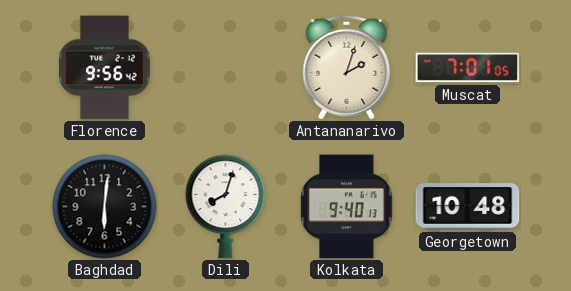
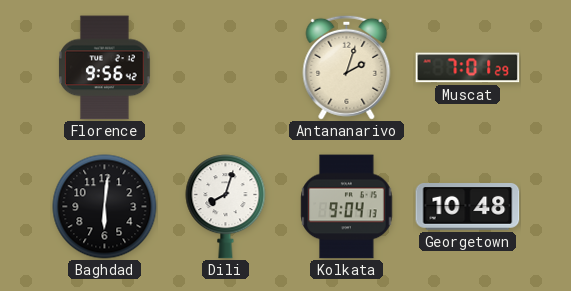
Muscat: 7:01:05 -> 7:01:29 (468, 68)
Kolkata: 9:40 -> 9:04 (347, 207)
